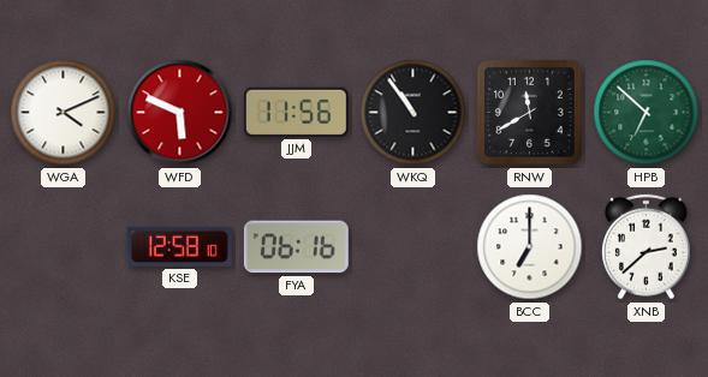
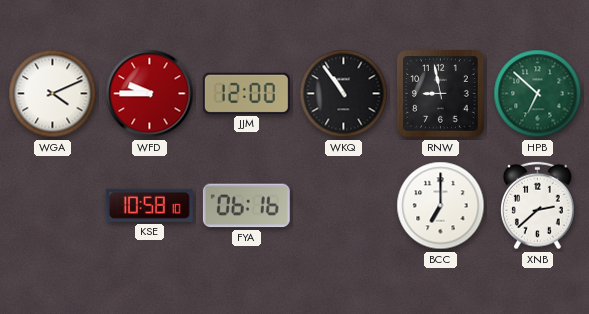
WFD: 5:49 -> 9:45 (150, 94)
JJM: 11:56 -> 12:00 (246, 93)
RNW: 11:40 -> 8:58 (441, 94)
KSE: 12:58 -> 10:58 (149, 205)
